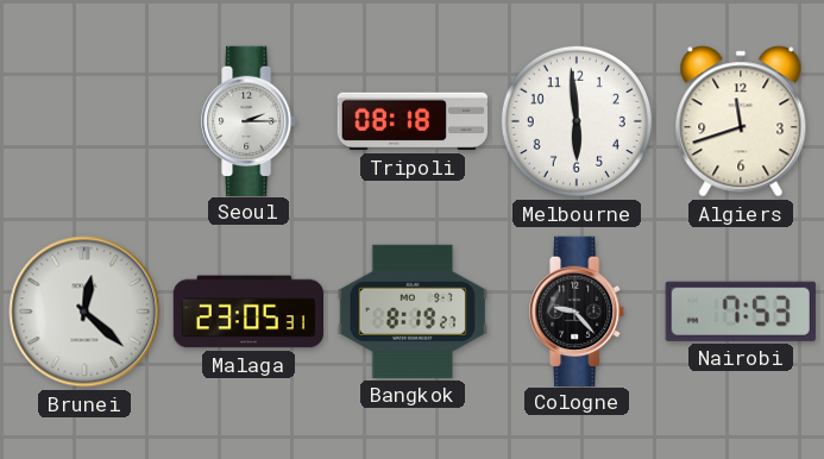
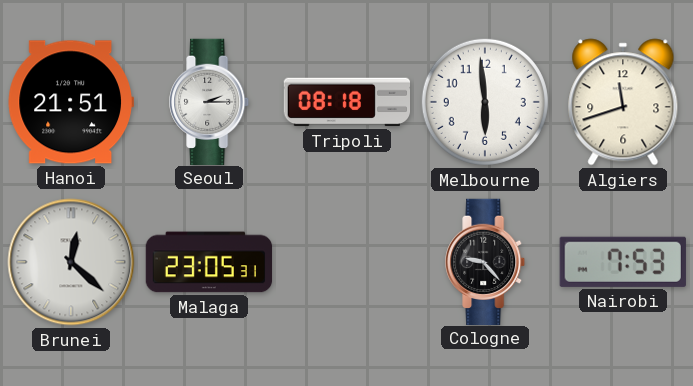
Hanoi: none -> 21:51 (71, 102)
Bangkok: 8:19 -> none (411, 312)
